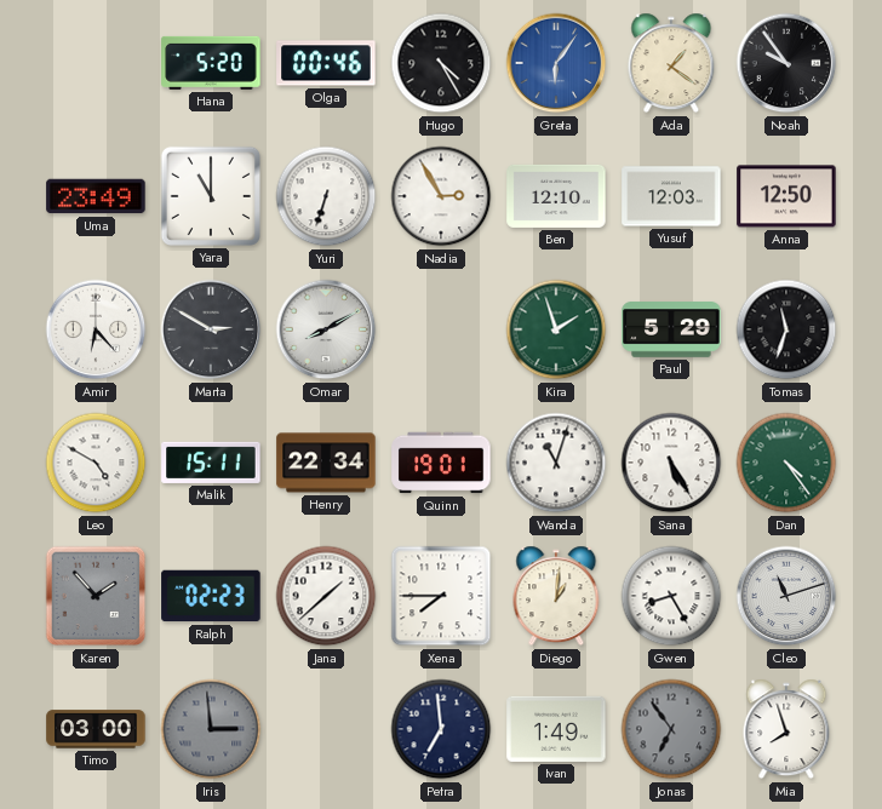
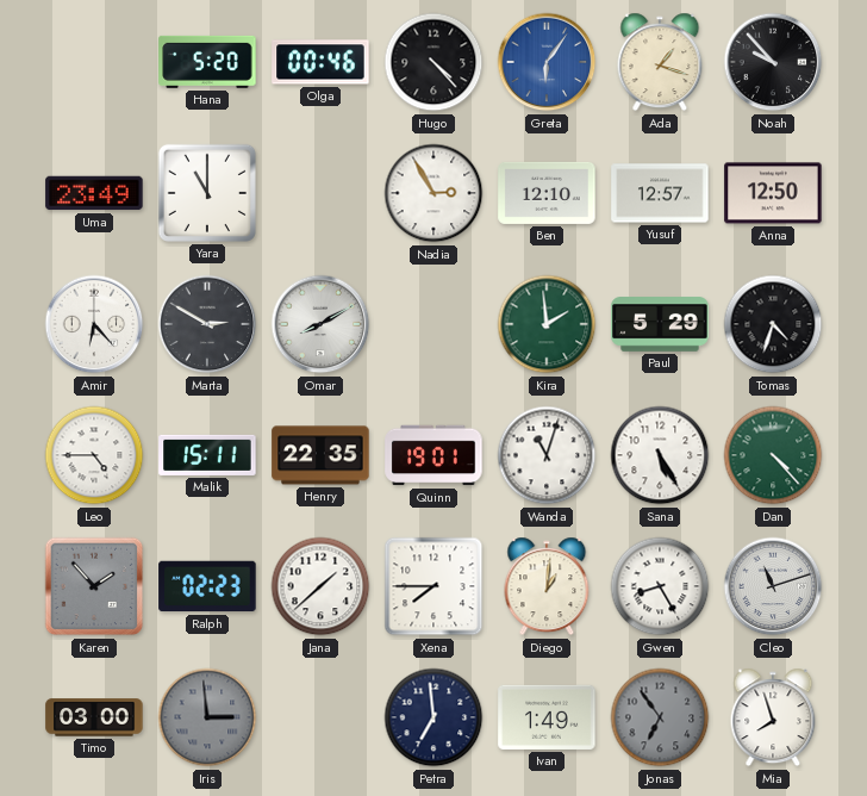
Hugo: 4:25 -> 4:23 (433, 62)
Ada: 1:21 -> 1:18 (660, 62)
Noah: 9:54 -> 9:53 (773, 62)
Yuri: 6:33 -> none (326, 196)
Yusuf: 12:03 -> 12:57 (660, 193)
Kira: 1:57 -> 1:59 (547, 324)
Tomas: 11:33 -> 4:33 (773, 324)
Leo: 4:50 -> 4:45 (94, 455)
Henry: 22:34 -> 22:35 (320, 455)
Dan: 4:24 -> 4:23 (773, 455)
